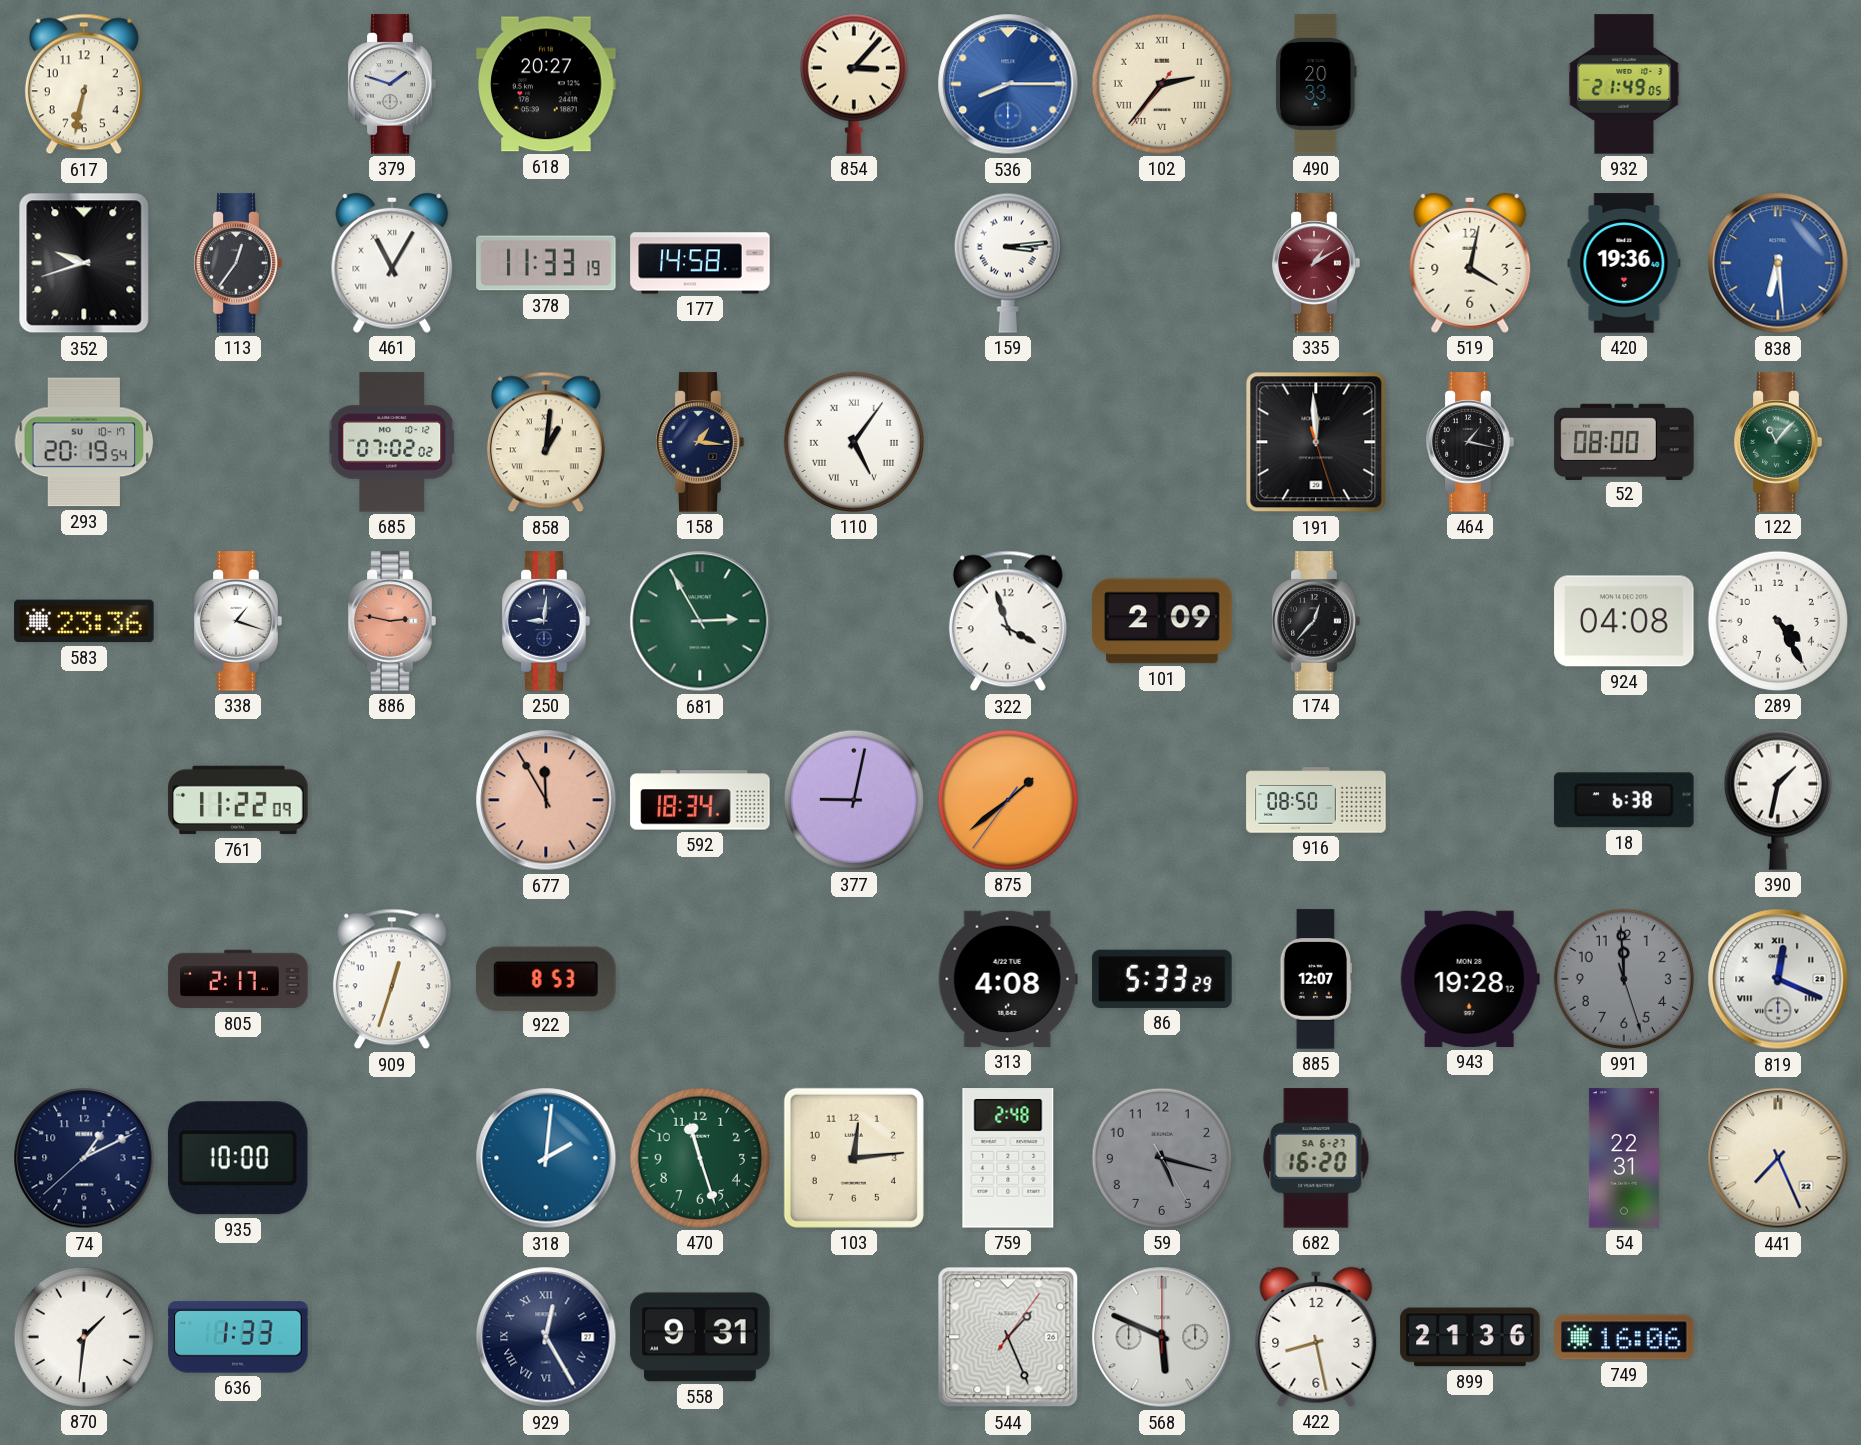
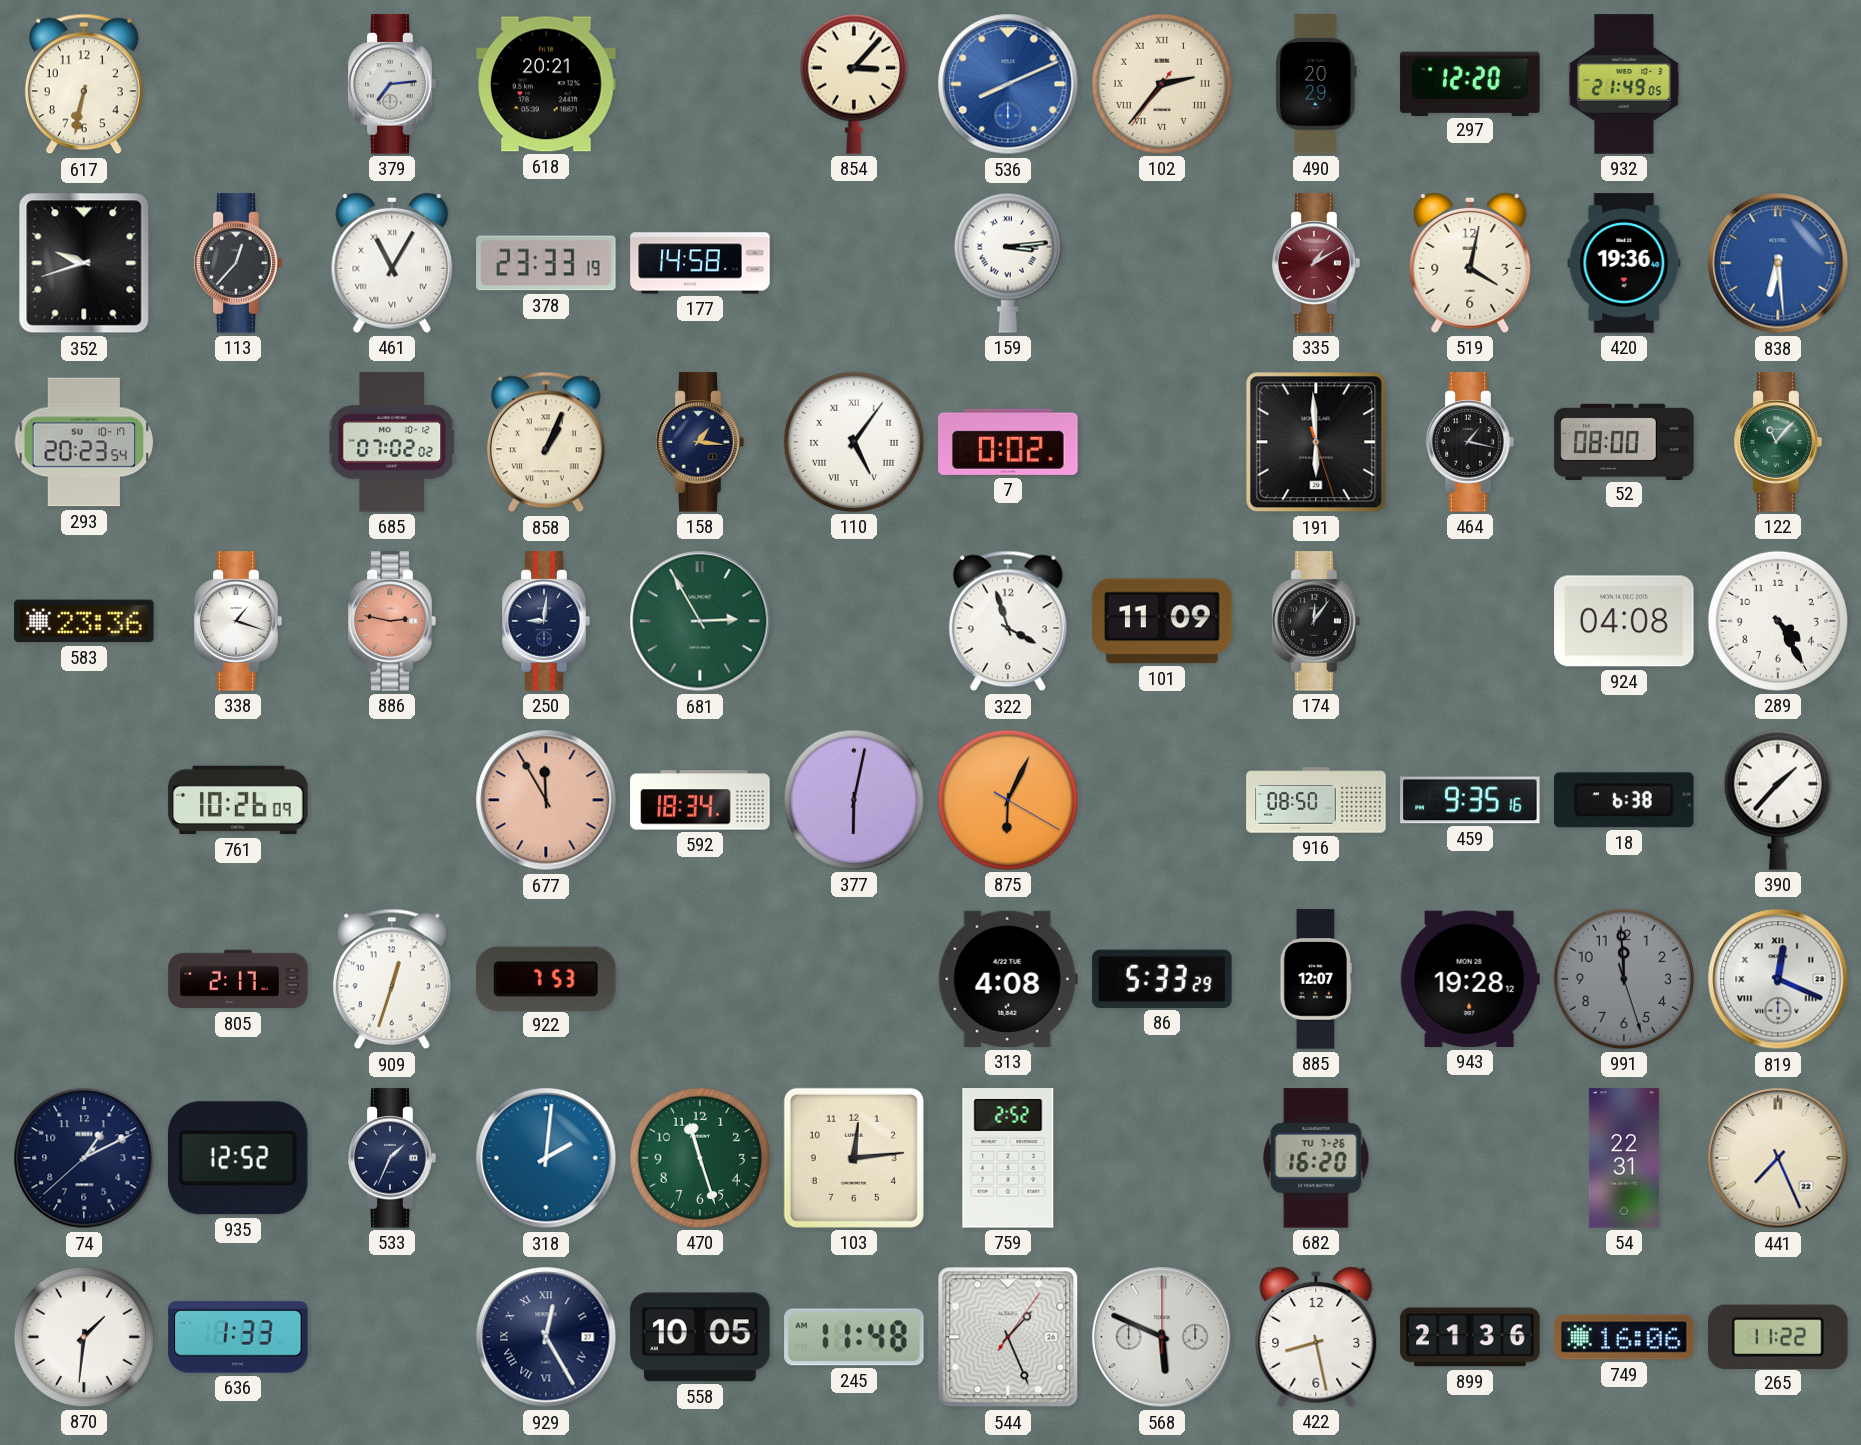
379: 1:48 -> 7:14 (392, 84)
618: 20:27 -> 20:21 (546, 84)
536: 8:15 -> 8:11 (1008, 84)
490: 20:33 -> 20:29 (1316, 84)
297: none -> 12:20 (1470, 83)
113: 12:36 -> 12:37 (238, 263)
378: 11:33 -> 23:33 (546, 263)
293: 20:19 -> 20:23 (84, 442)
858: 1:01 -> 1:04 (546, 442)
7: none -> 0:02 (1008, 442)
191: 11:59 -> 5:59 (1316, 442)
101: 2:09 -> 11:09 (1162, 621)
174: 12:37 -> 12:06 (1316, 621)
761: 11:22 -> 10:26 (238, 800)
377: 9:02 -> 6:02 (854, 800)
875: 1:38 -> 6:04 (1008, 800)
459: none -> 9:35 (1470, 800)
390: 1:32 -> 1:37 (1778, 800)
922: 8:53 -> 7:53 (547, 978)
935: 10:00 -> 12:52 (238, 1158)
533: none -> 1:34 (392, 1158)
759: 2:48 -> 2:52 (1008, 1158)
59: 5:17 -> none (1162, 1158)
682 date: SA 6-27 -> TU 7-26 (1316, 1158)
558: 9:31 -> 10:05 (700, 1337)
245: none -> 11:48 (854, 1337)
265: none -> 11:22 (1778, 1336)
